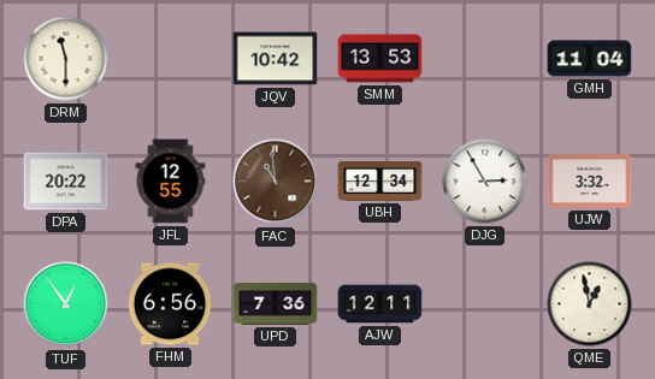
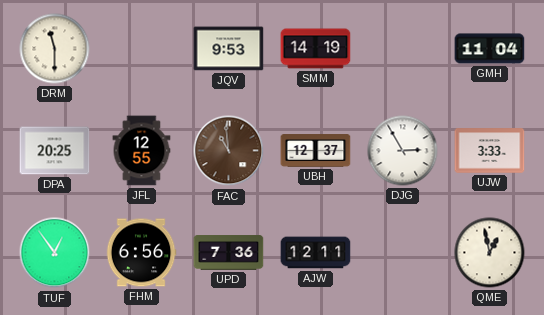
JQV: 10:42 -> 9:53 (229, 49)
SMM: 13:53 -> 14:19 (316, 49)
DPA: 20:22 -> 20:25 (55, 151)
UBH: 12:34 -> 12:37 (316, 151)
UJW: 3:32 -> 3:33 (490, 151)
